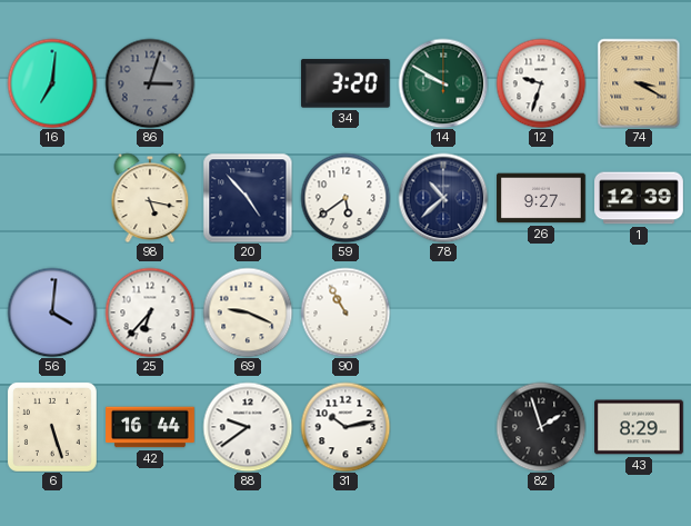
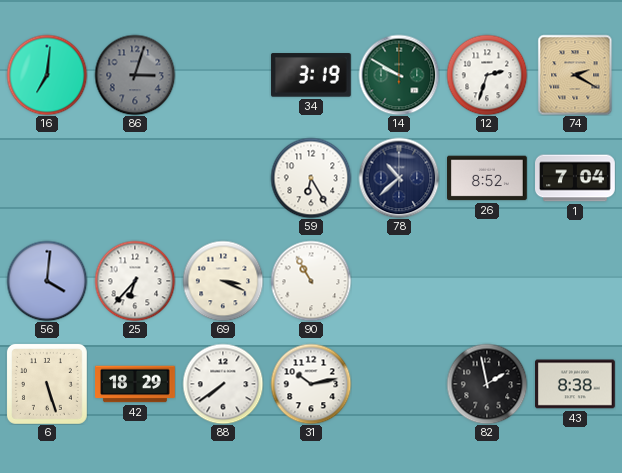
34: 3:20 -> 3:19 (311, 75)
12: 9:33 -> 2:33 (487, 75)
74: 3:20 -> 2:20 (575, 75)
98: 5:17 -> none (150, 198)
20: 4:53 -> none (248, 198)
59: 5:39 -> 6:25 (311, 178)
26: 9:27 -> 8:52 (488, 178)
1: 12:39 -> 7:04 (575, 178)
69: 9:19 -> 3:19 (223, 281)
42: 16:44 -> 18:29 (135, 384)
88: 9:39 -> 7:39 (223, 384)
82: 1:57 -> 1:58 (487, 384)
43: 8:29 -> 8:38 (576, 384)
